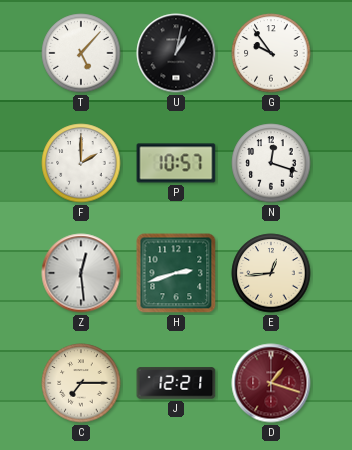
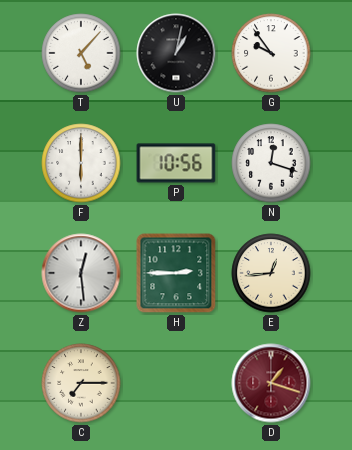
F: 2:00 -> 6:00 (81, 163)
P: 10:57 -> 10:56 (176, 163)
H: 2:42 -> 2:45 (176, 273)
J: 12:21 -> none (176, 383)
